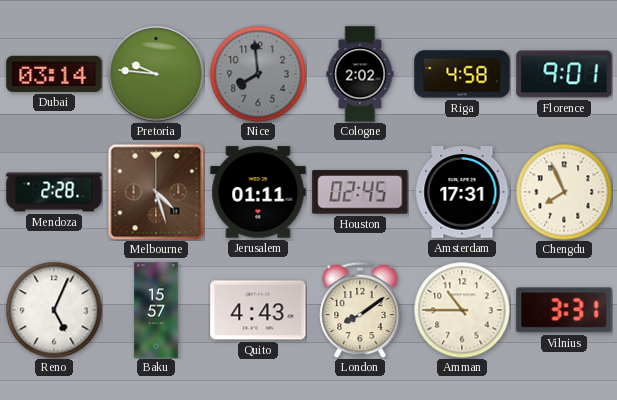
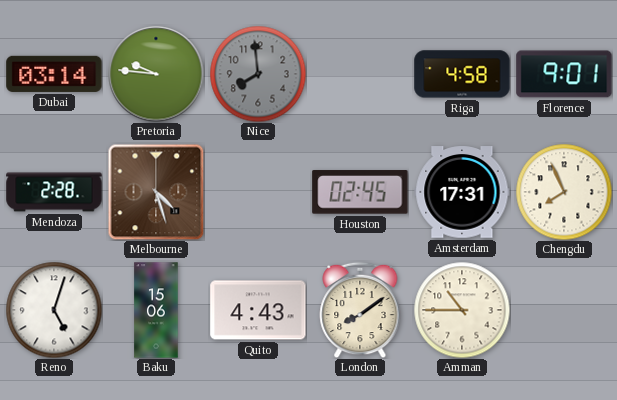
Cologne: 2:02 -> none (360, 74)
Jerusalem: 01:11 -> none (258, 192)
Reno: 5:04 -> 5:03 (54, 310)
Baku: 15:57 -> 15:06 (156, 310)
Vilnius: 3:31 -> none (564, 310)
